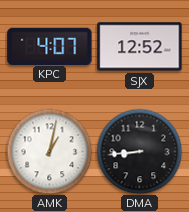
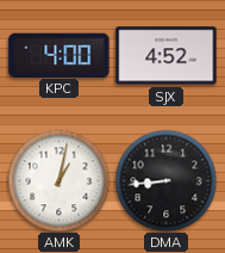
KPC: 4:07 -> 4:00 (60, 55)
SJX: 12:52 -> 4:52 (167, 56)
